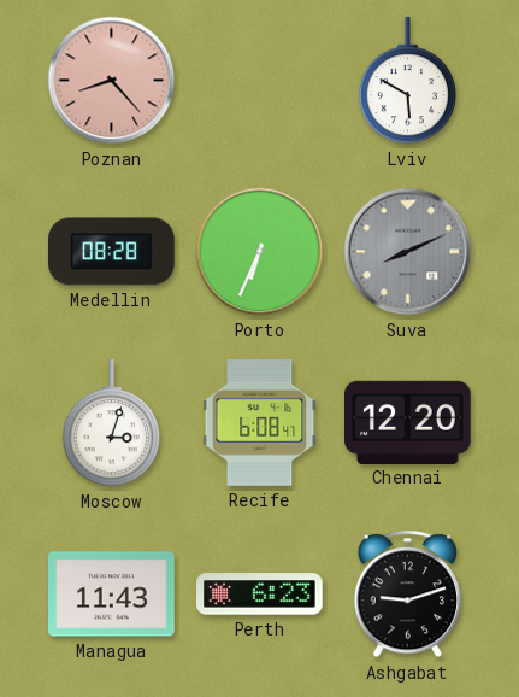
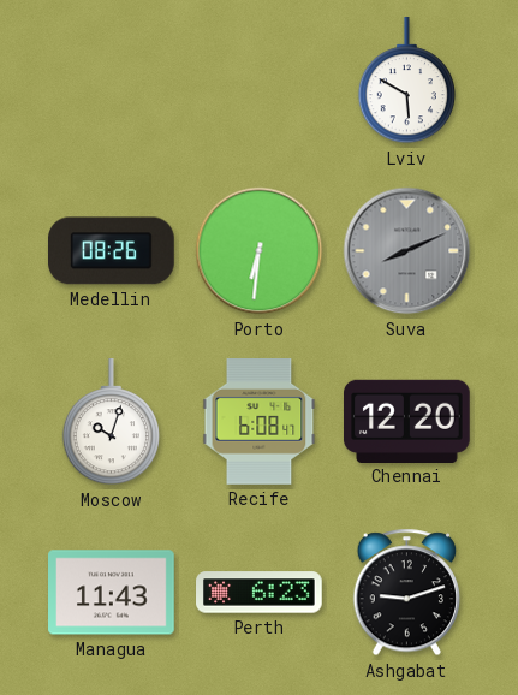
Poznan: 8:23 -> none (112, 81)
Medellin: 08:28 -> 08:26 (112, 251)
Porto: 6:34 -> 6:31 (260, 251)
Moscow: 3:03 -> 10:03 (111, 422)
